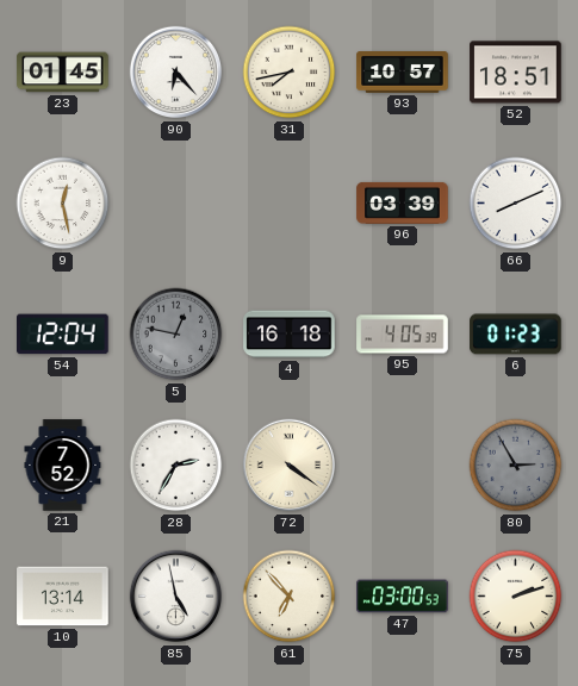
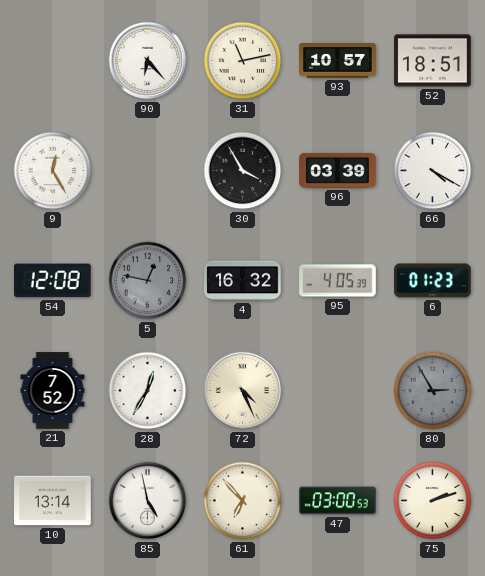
23: 01:45 -> none (63, 73)
31: 7:43 -> 11:13 (243, 61)
9: 12:28 -> 12:25 (53, 171)
30: none -> 3:55 (243, 171)
66: 8:11 -> 4:20 (433, 171)
54: 12:04 -> 12:08 (53, 281)
4: 16:18 -> 16:32 (243, 281)
28: 2:35 -> 12:35 (148, 391)
72: 4:21 -> 4:26 (243, 391)
